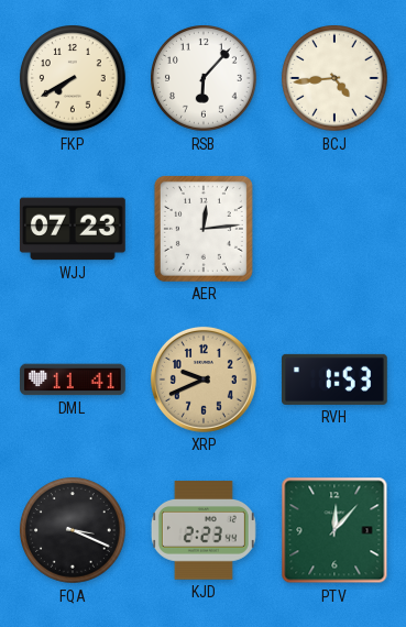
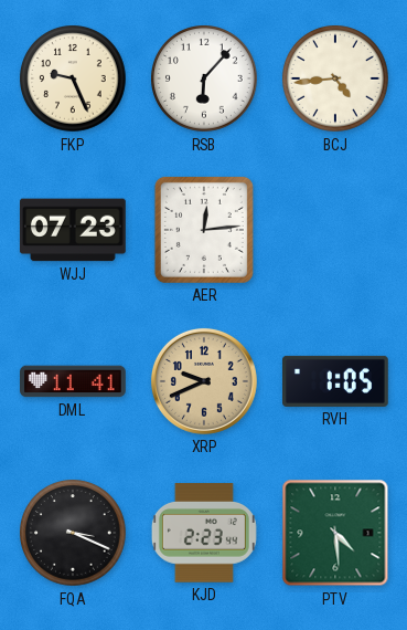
FKP: 7:40 -> 9:26 (74, 80)
RVH: 1:53 -> 1:05 (336, 381)
PTV: 12:07 -> 4:29 (335, 533)
